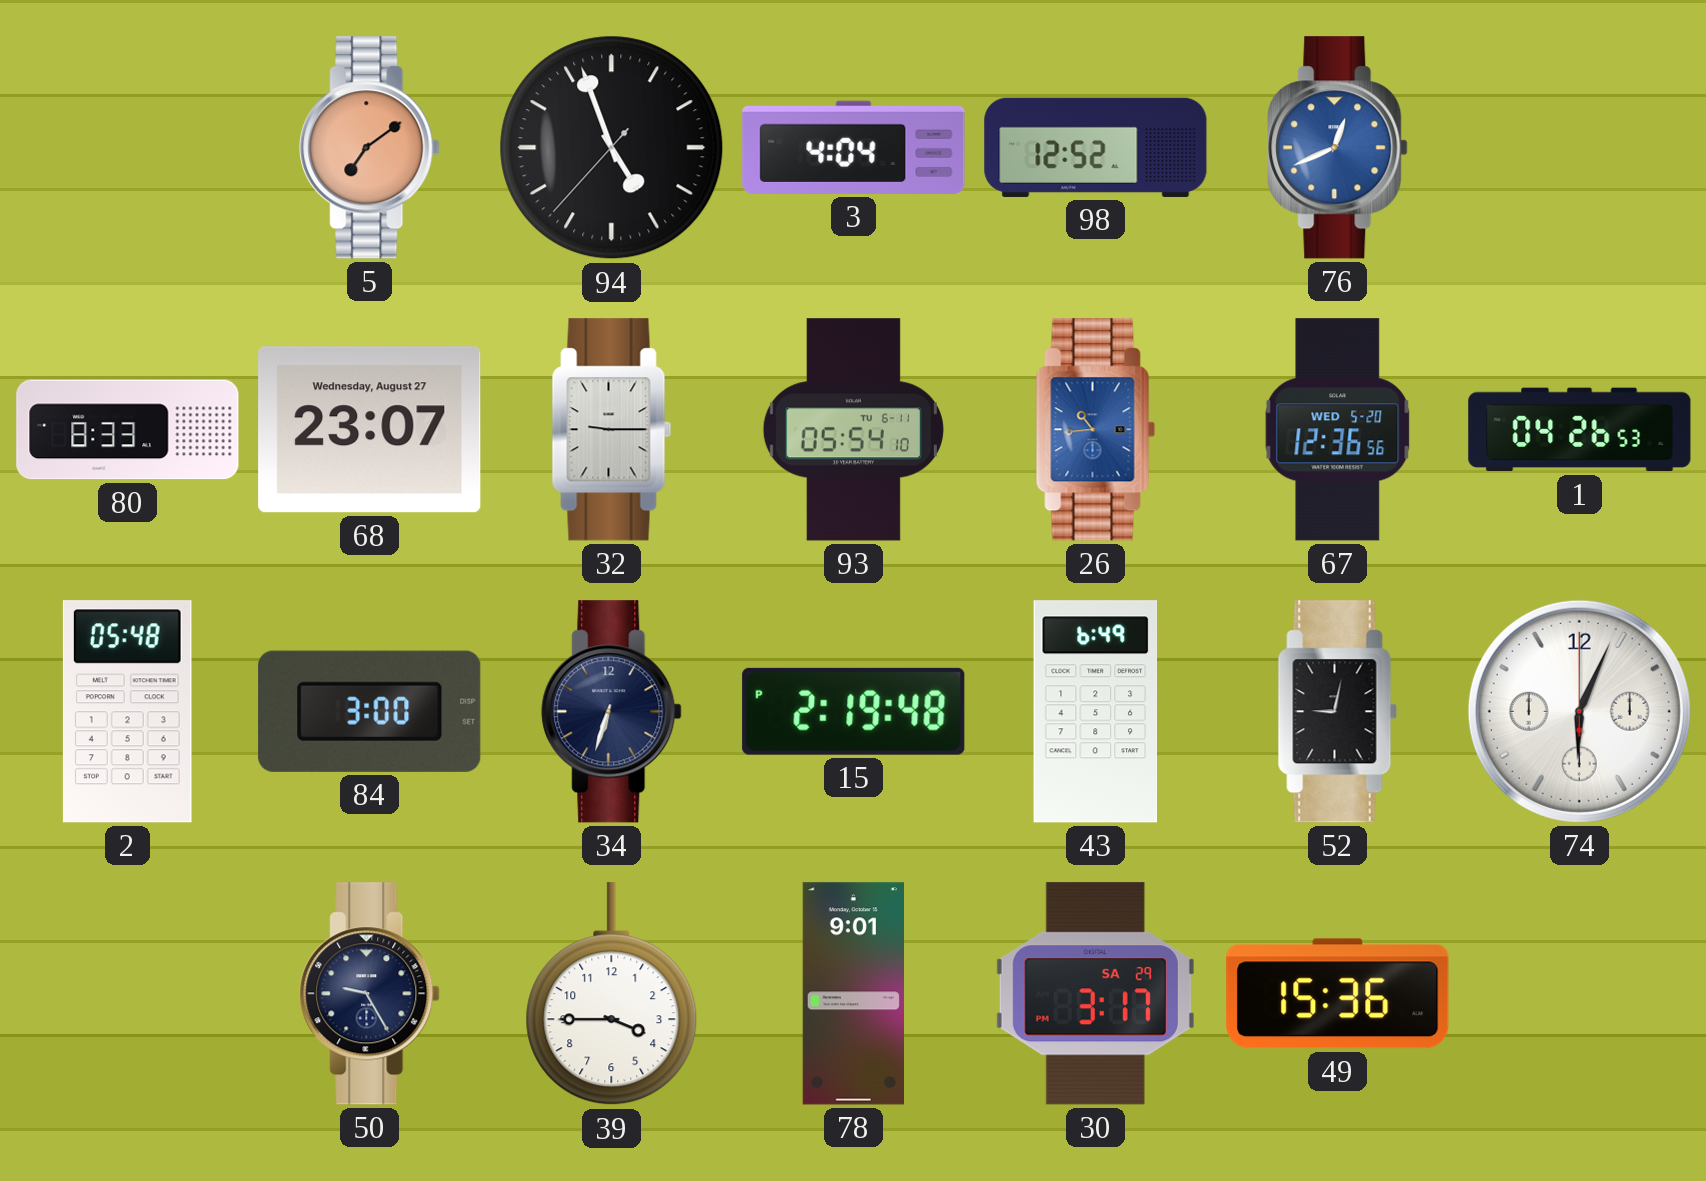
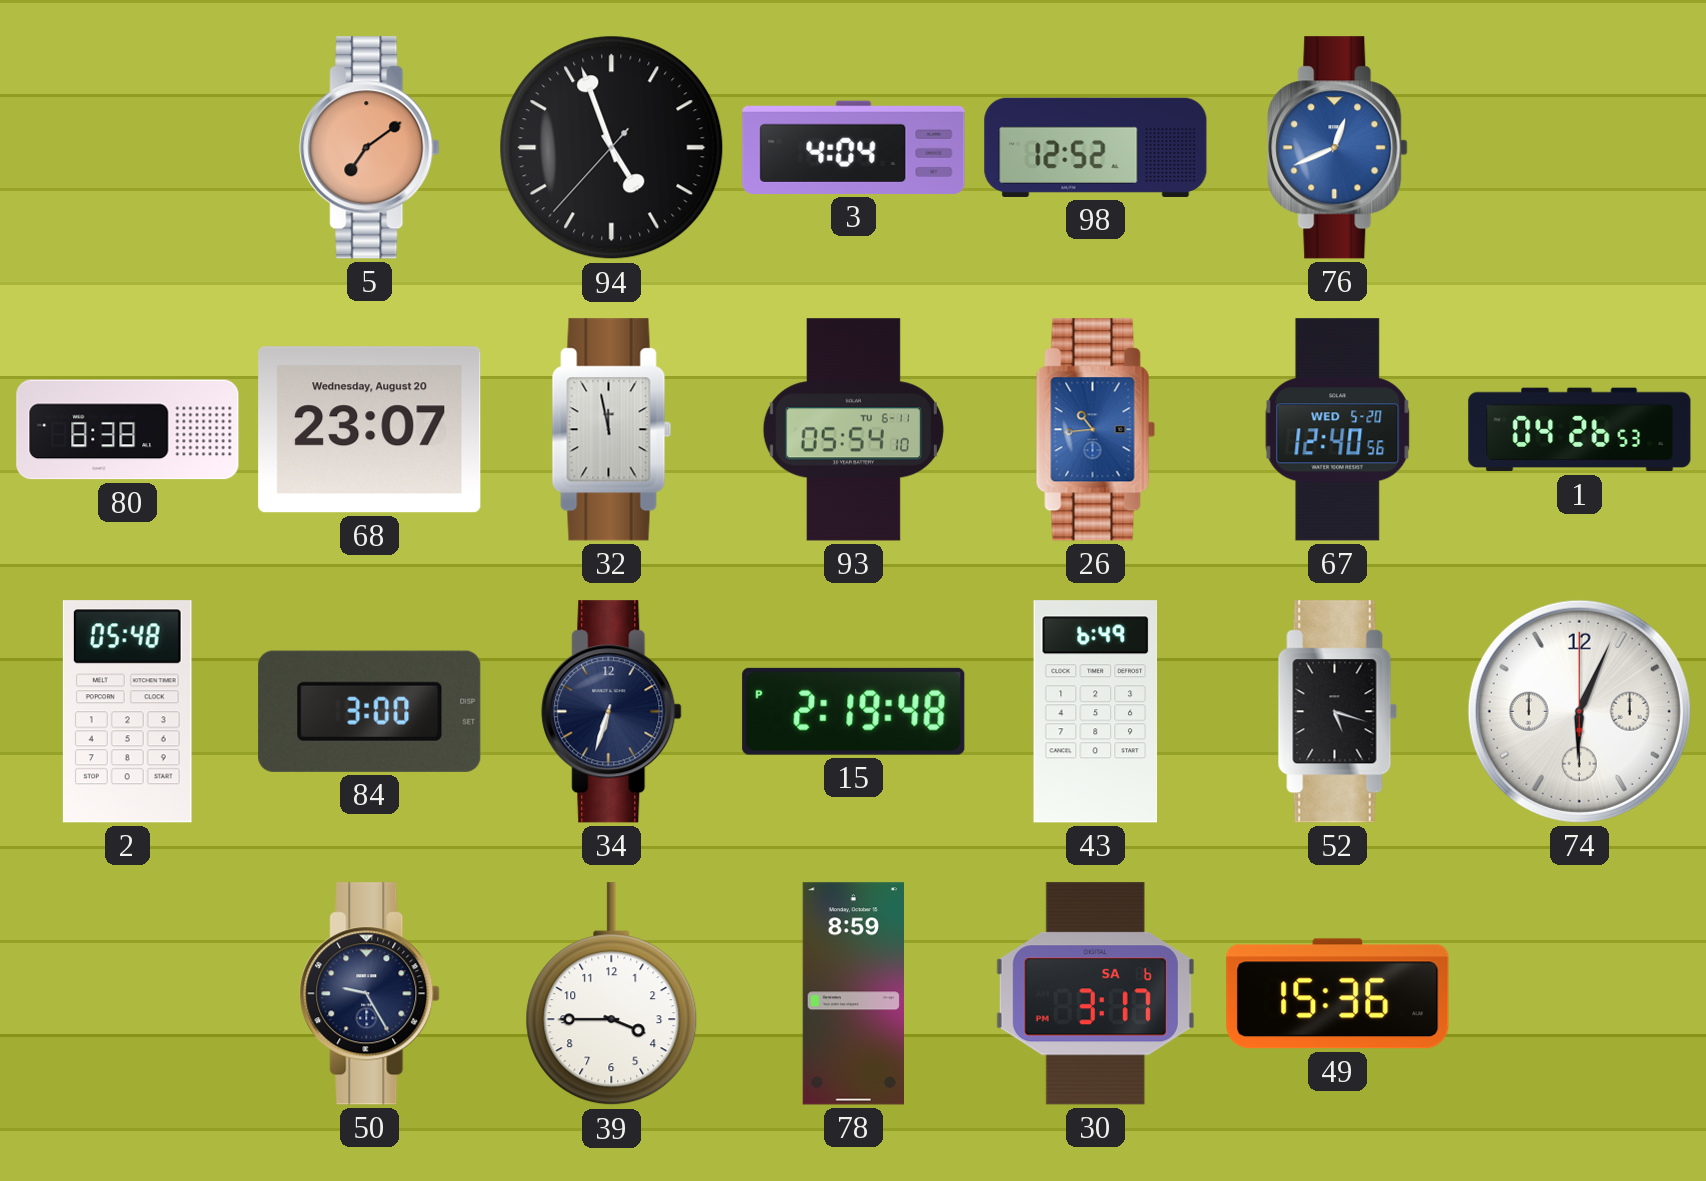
80: 8:33 -> 8:38 (128, 430)
68 date: Wednesday, August 27 -> Wednesday, August 20 (370, 430)
32: 9:15 -> 11:58 (612, 430)
67: 12:36 -> 12:40 (1338, 430)
52: 9:02 -> 5:18 (1338, 712)
78: 9:01 -> 8:59 (853, 994)
30 date: SA 29 -> SA 6 (1095, 994)
